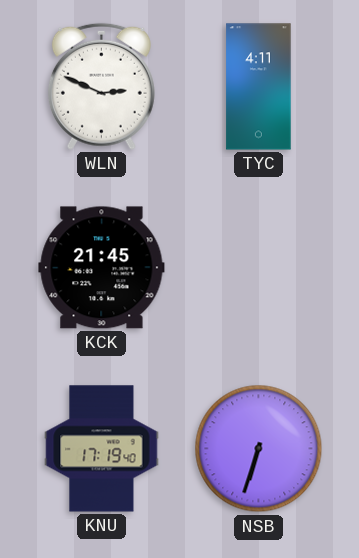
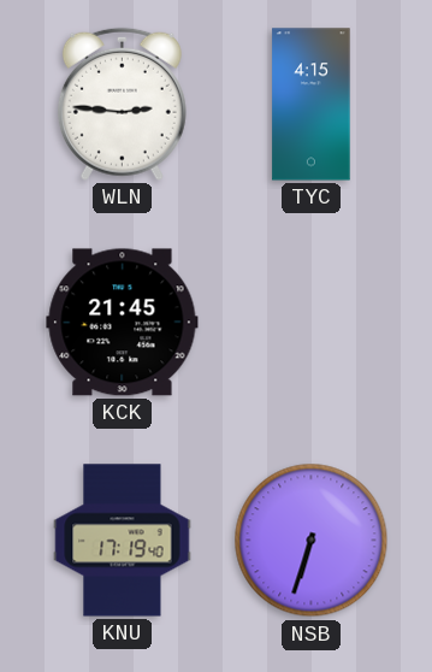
WLN: 2:49 -> 2:46 (122, 104)
TYC: 4:11 -> 4:15 (312, 105)
